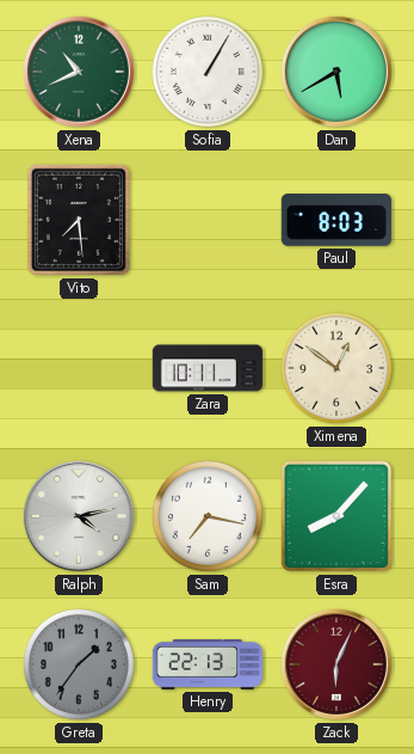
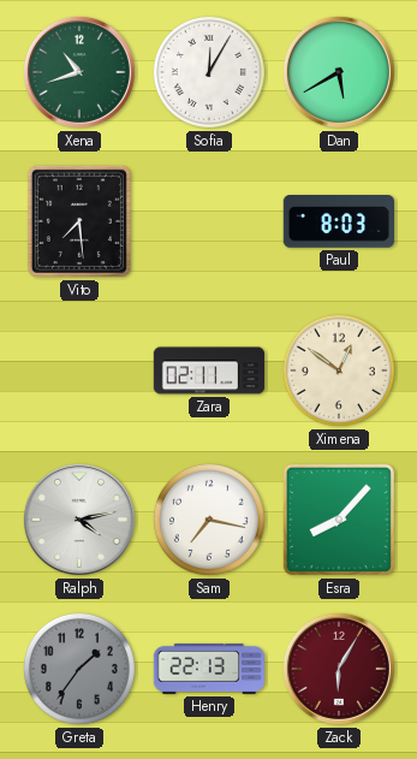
Xena: 10:41 -> 10:42 (79, 72)
Sofia: 1:05 -> 12:05 (209, 72)
Zara: 10:11 -> 02:11 (209, 370)
Zack: 6:04 -> 6:05 (339, 669)
